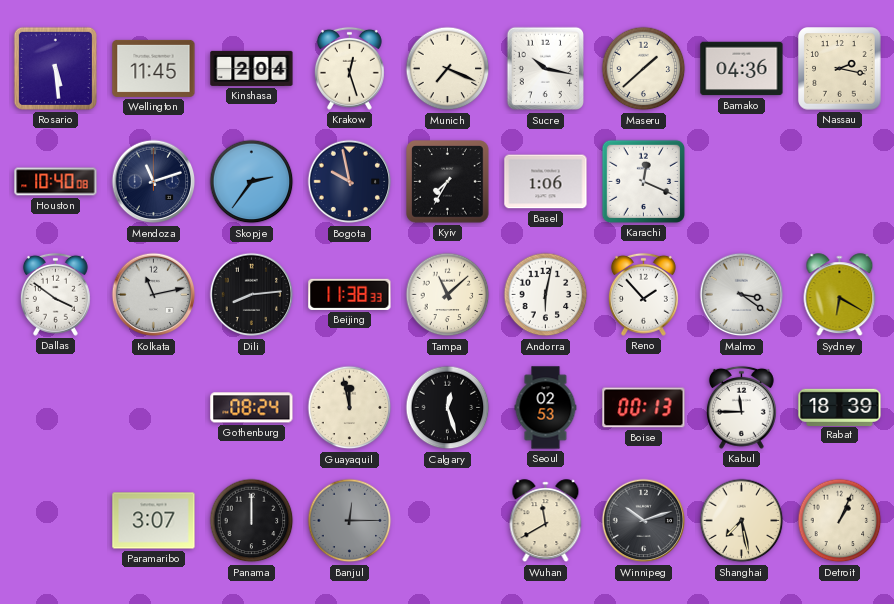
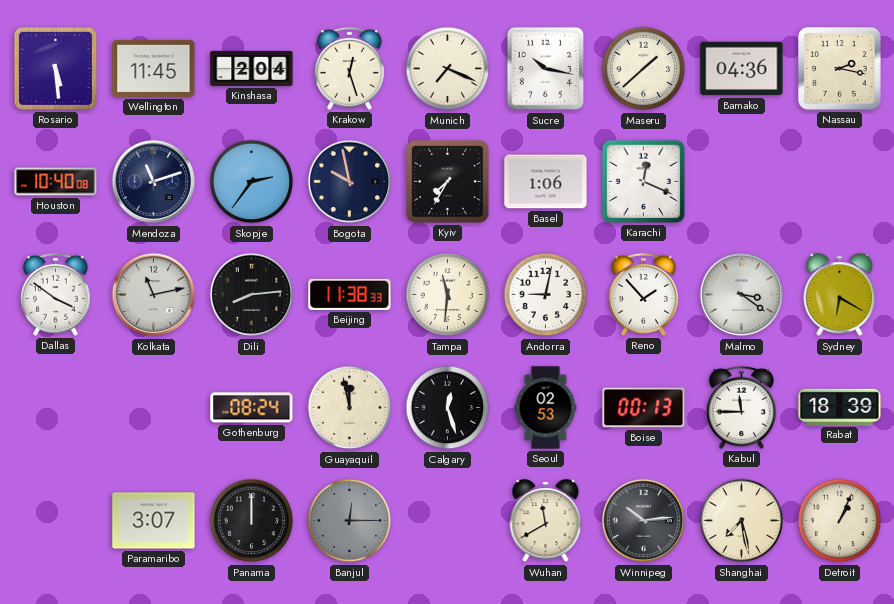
Tampa: 11:08 -> 11:31 (448, 295)
Andorra: 6:02 -> 9:02 (546, 295)
Winnipeg: 10:12 -> 10:14 (644, 521)
